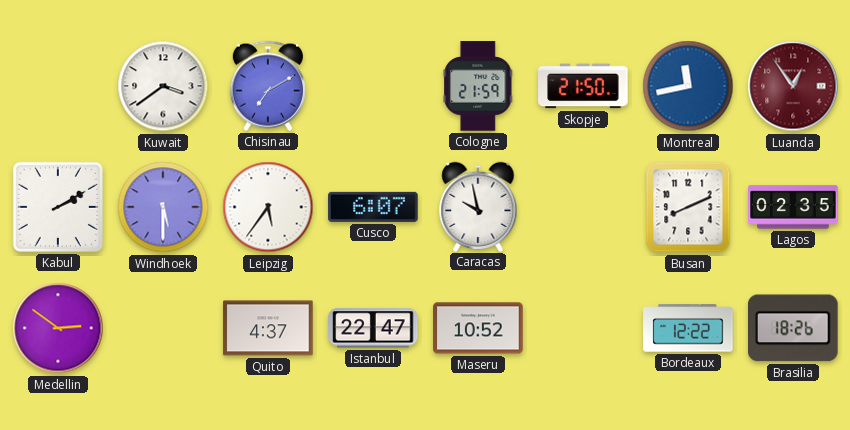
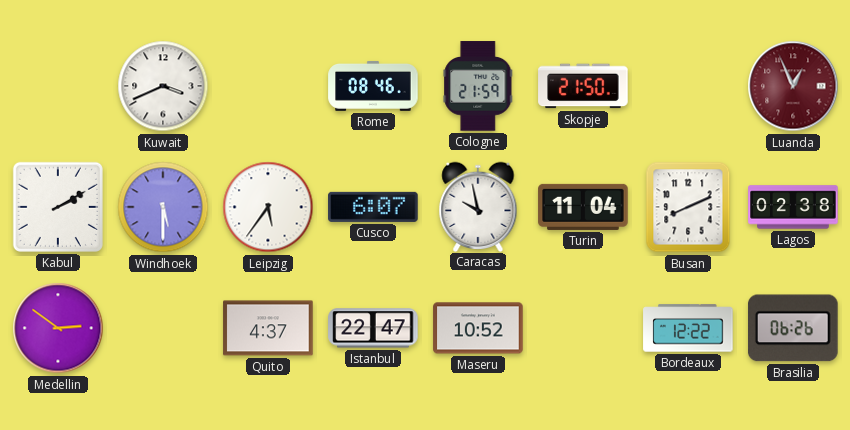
Kuwait: 3:39 -> 3:41 (163, 86)
Chisinau: 7:10 -> none (268, 86)
Rome: none -> 08:46 (373, 86)
Montreal: 11:43 -> none (688, 86)
Luanda: 12:54 -> 12:56 (793, 86)
Turin: none -> 11:04 (583, 207)
Lagos: 02:35 -> 02:38 (793, 207)
Brasilia: 18:26 -> 06:26 (794, 328)
